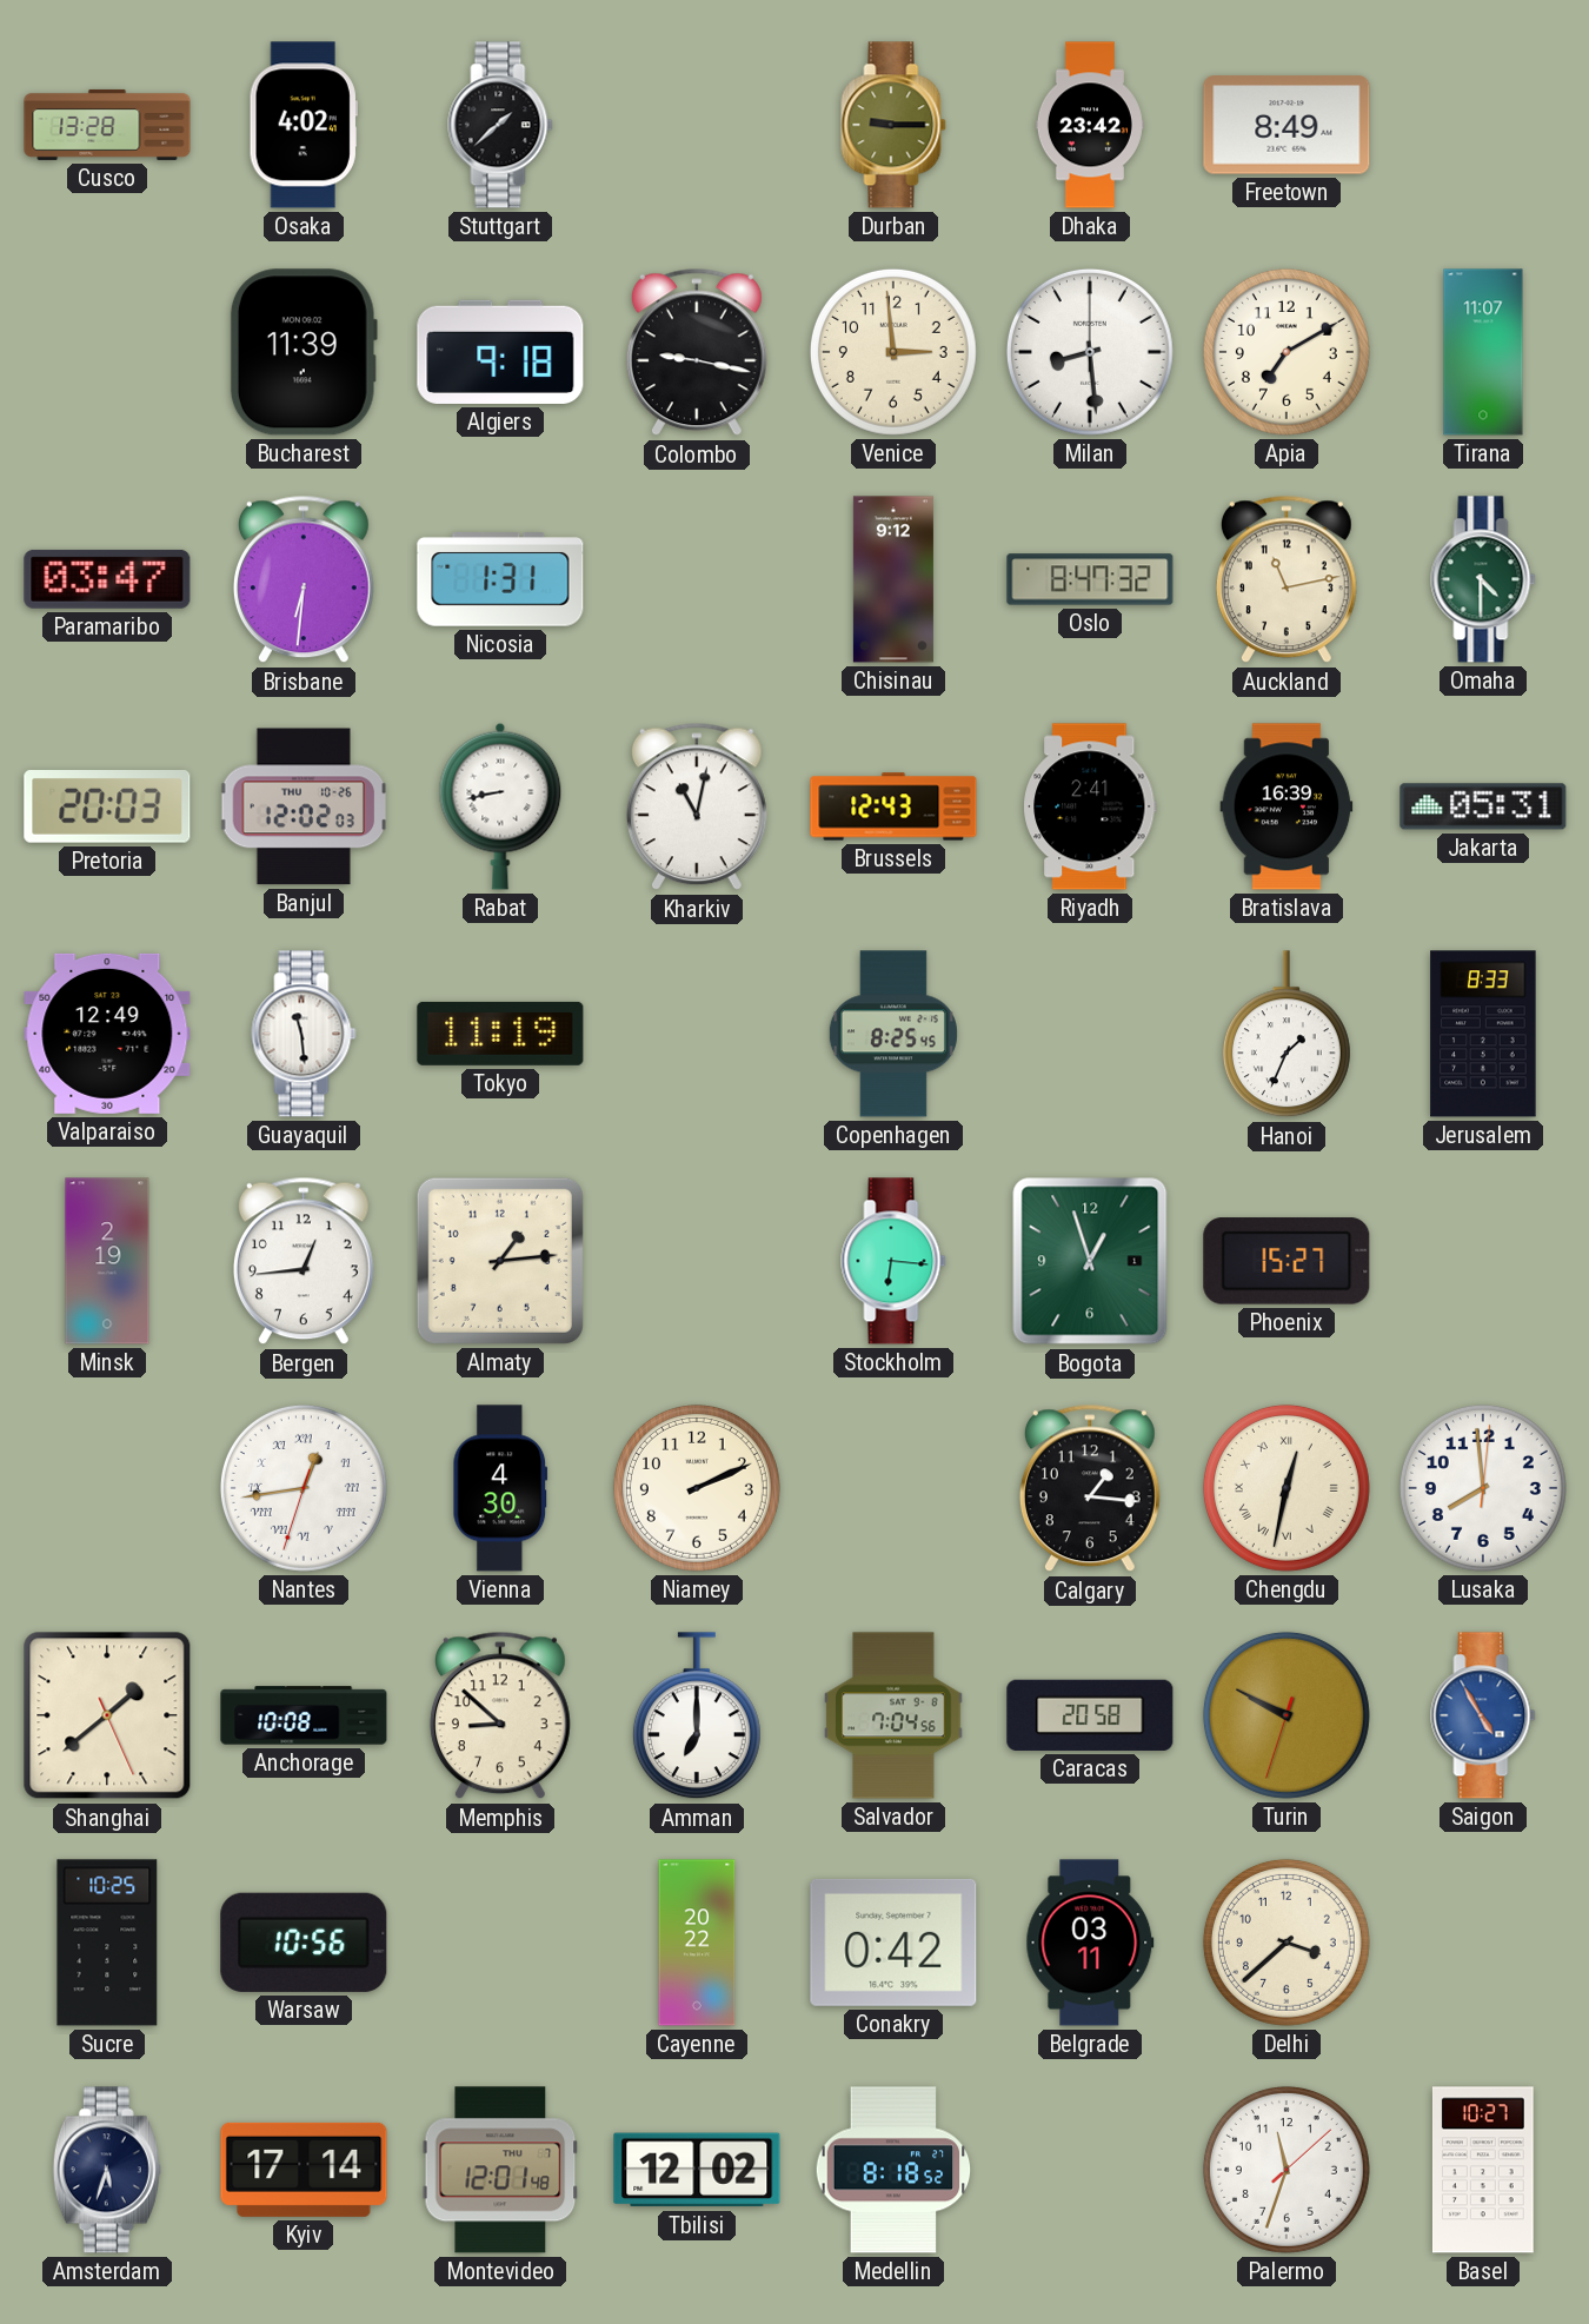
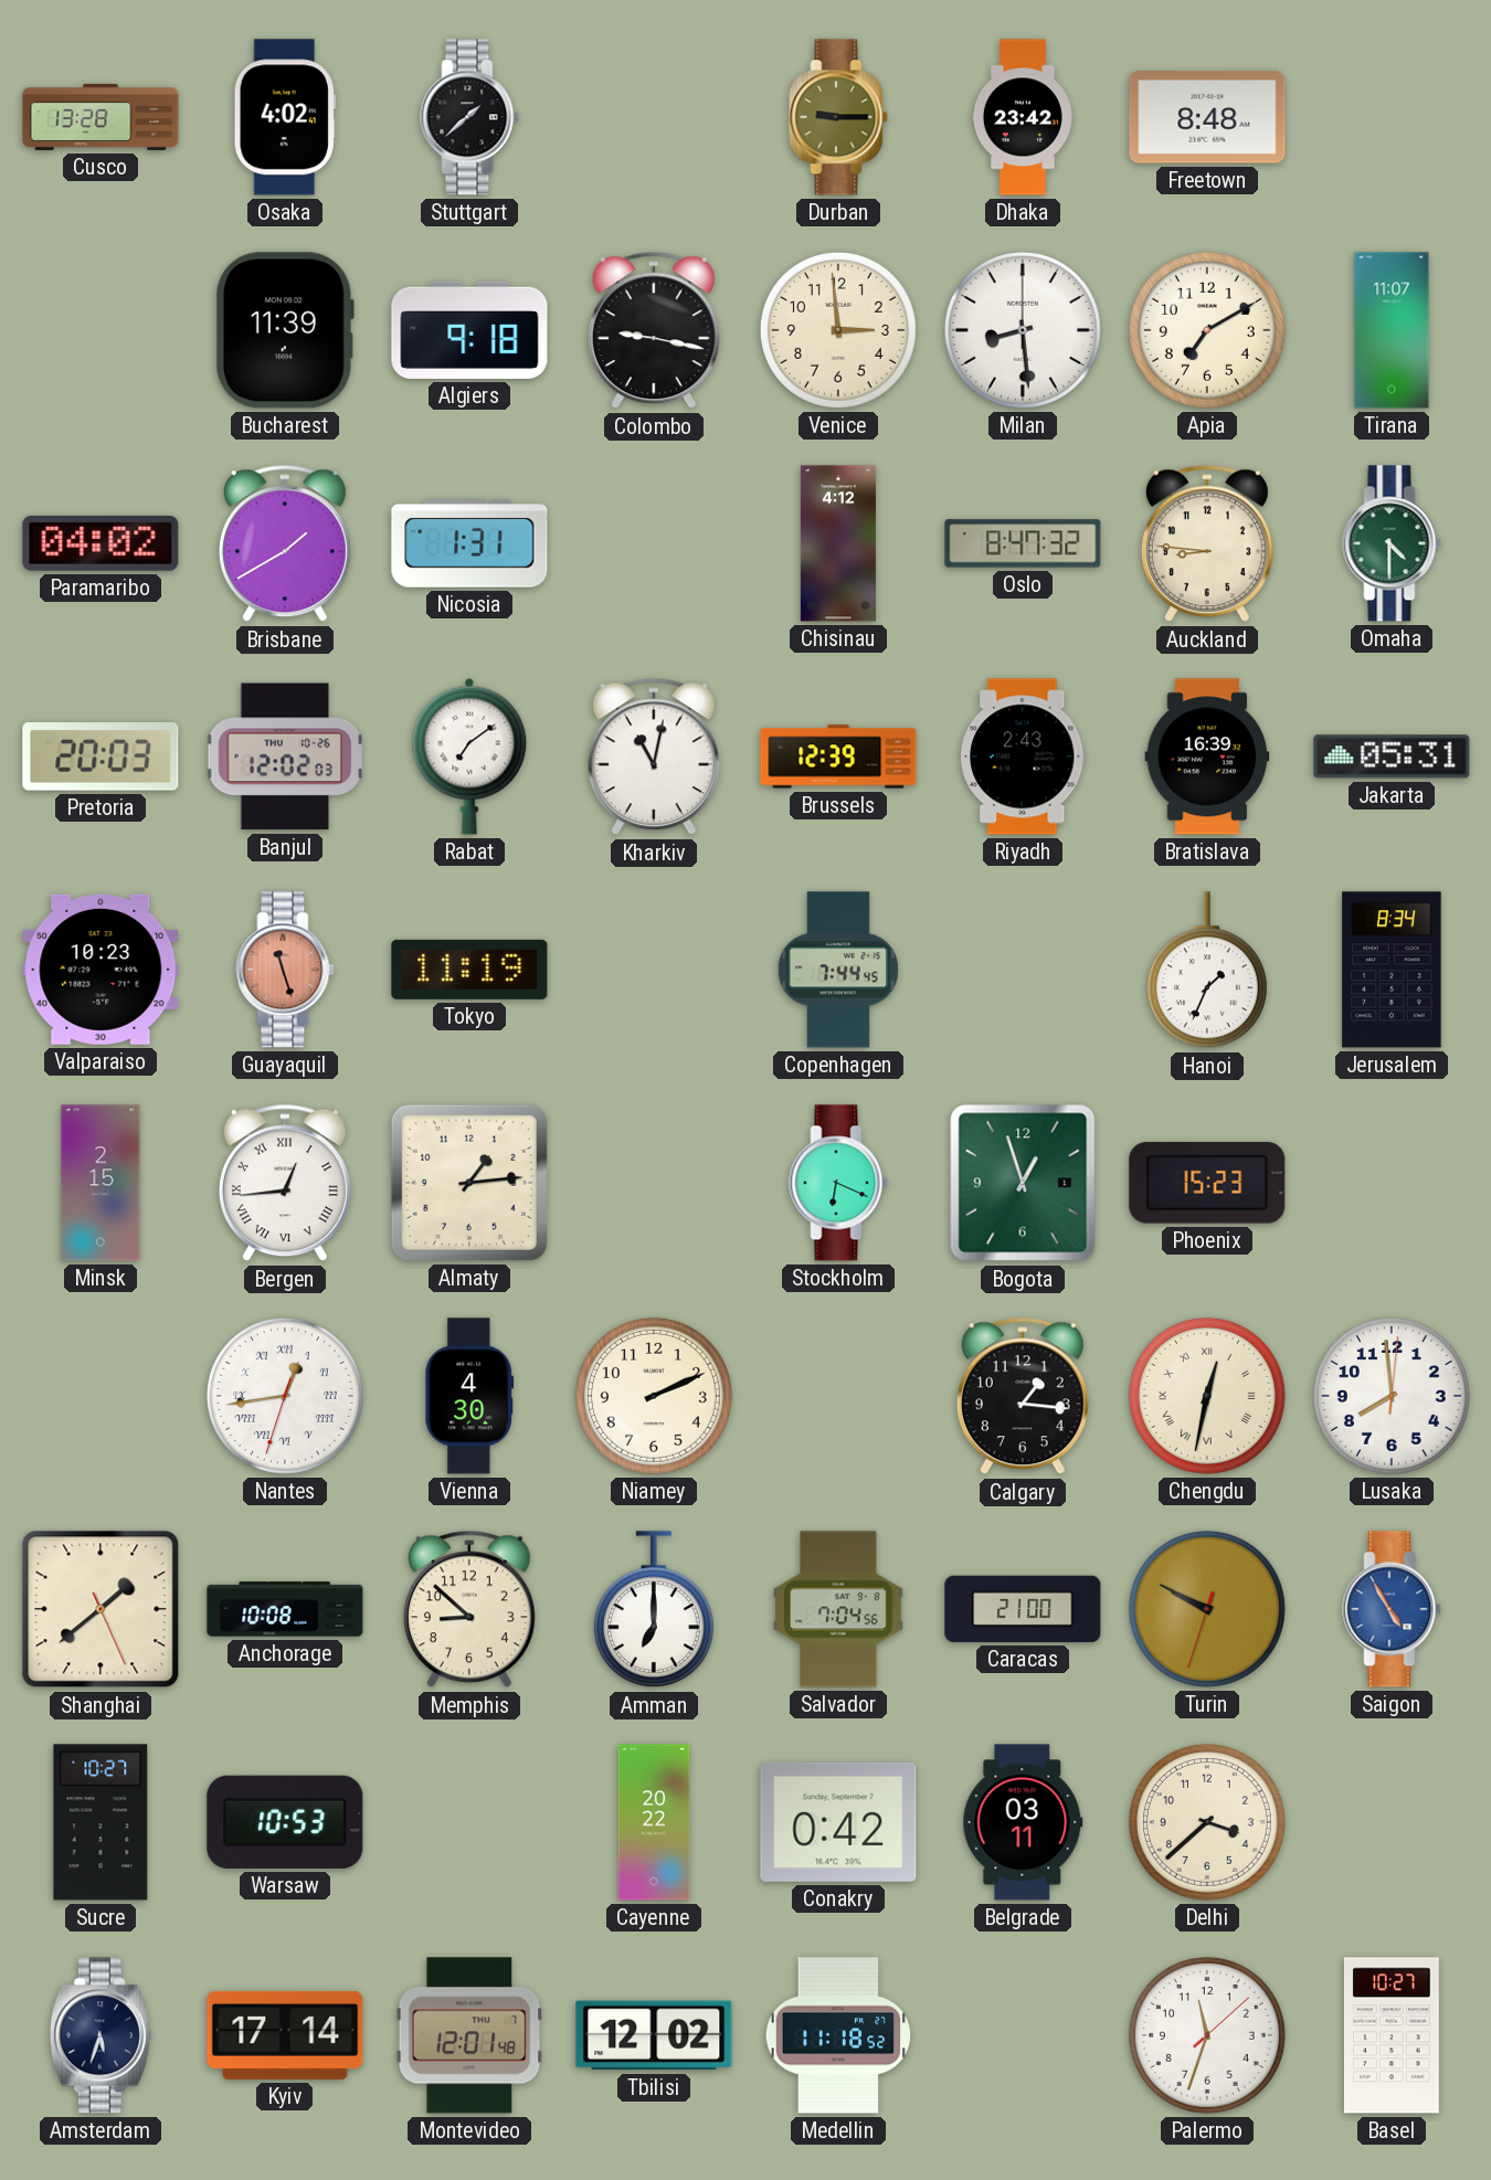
Freetown: 8:49 -> 8:48 (1207, 117)
Paramaribo: 03:47 -> 04:02 (101, 543)
Brisbane: 6:31 -> 1:40 (285, 543)
Chisinau: 9:12 -> 4:12 (838, 543)
Auckland: 11:13 -> 8:46 (1207, 543)
Rabat: 8:43 -> 7:09 (469, 756)
Brussels: 12:43 -> 12:39 (838, 756)
Riyadh: 2:41 -> 2:43 (1024, 756)
Valparaiso: 12:49 -> 10:23 (101, 970)
Guayaquil: 11:29 -> 11:27 (285, 970)
Guayaquil dial: white -> salmon (285, 970)
Copenhagen: 8:25 -> 7:44 (838, 970)
Jerusalem: 8:33 -> 8:34 (1392, 970)
Minsk: 2:19 -> 2:15 (101, 1183)
Bergen numerals: Arabic -> Roman (285, 1183)
Stockholm: 6:16 -> 6:19 (838, 1183)
Phoenix: 15:27 -> 15:23 (1207, 1183)
Caracas: 20:58 -> 21:00 (1023, 1609)
Sucre: 10:25 -> 10:27 (101, 1822)
Warsaw: 10:56 -> 10:53 (285, 1822)
Medellin: 8:18 -> 11:18 (838, 2035)
